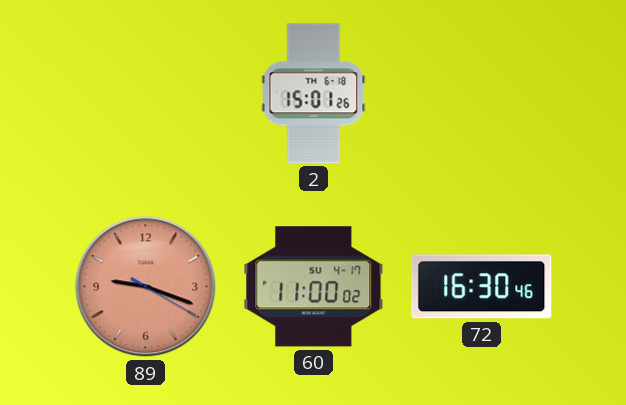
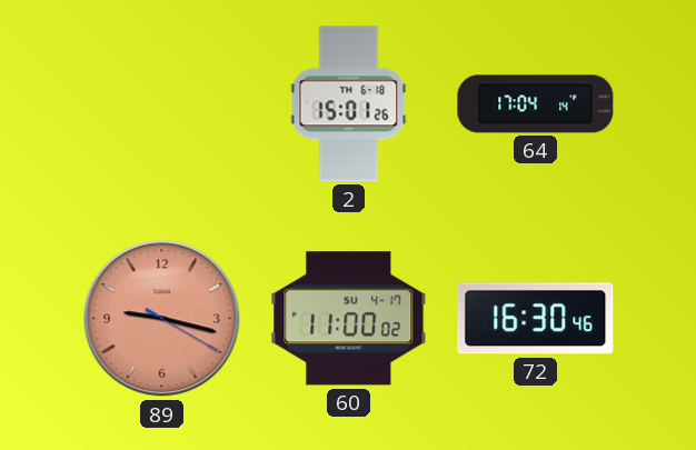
64: none -> 17:04 (536, 104)
89: 9:18 -> 9:17 (162, 319)
